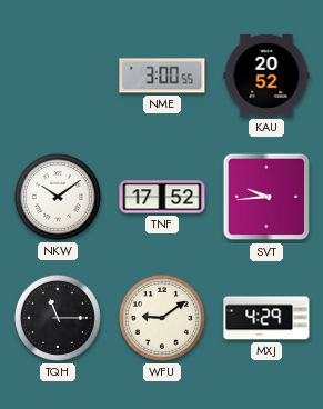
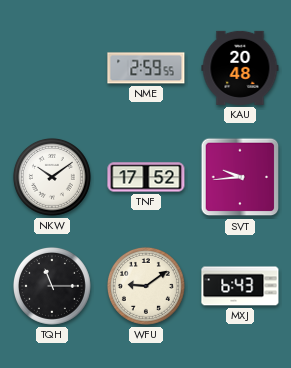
NME: 3:00 -> 2:59 (146, 68)
KAU: 20:52 -> 20:48 (240, 68)
MXJ: 4:29 -> 6:43 (240, 286)
